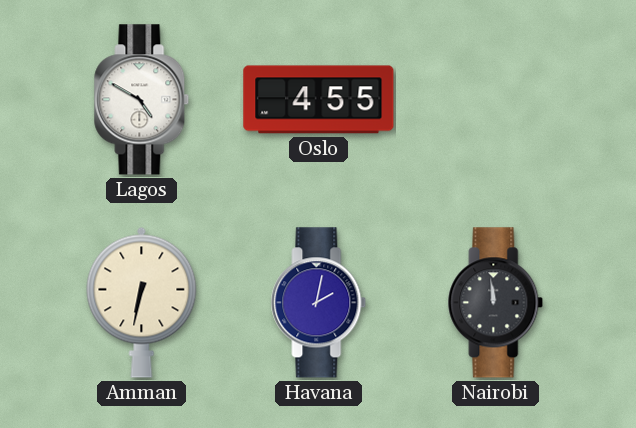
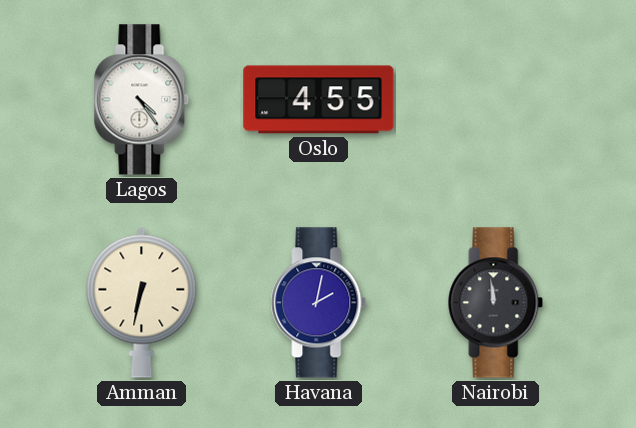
Lagos: 4:50 -> 4:24 (142, 100)
